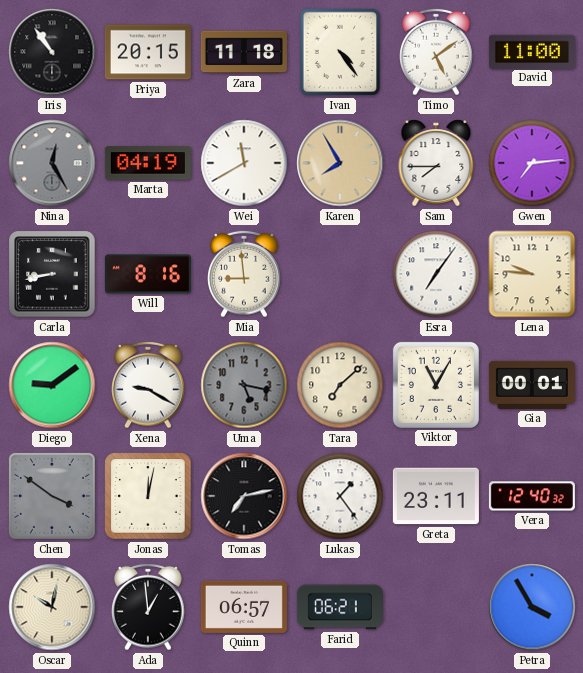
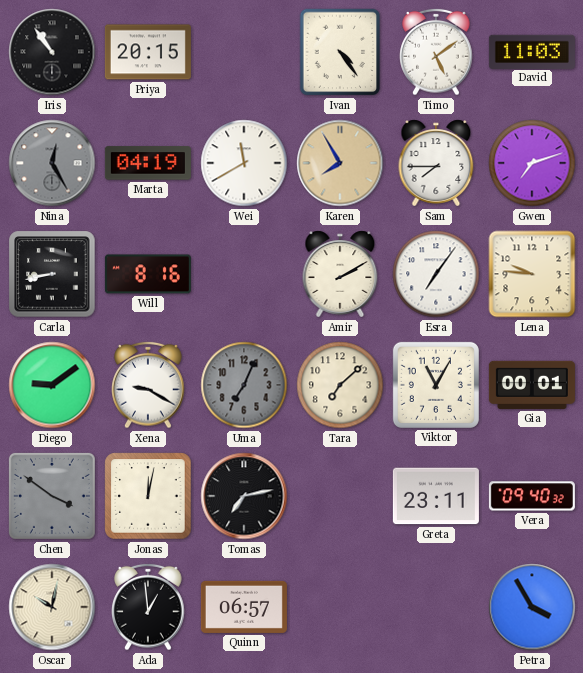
Zara: 11:18 -> none (244, 52)
David: 11:00 -> 11:03 (532, 51)
Gwen: 7:14 -> 7:12 (532, 163)
Mia: 8:59 -> none (244, 274)
Amir: none -> 2:10 (340, 274)
Uma: 5:17 -> 7:04 (244, 385)
Lukas: 1:24 -> none (340, 496)
Vera: 12:40 -> 09:40 (532, 496)
Farid: 06:21 -> none (340, 607)
